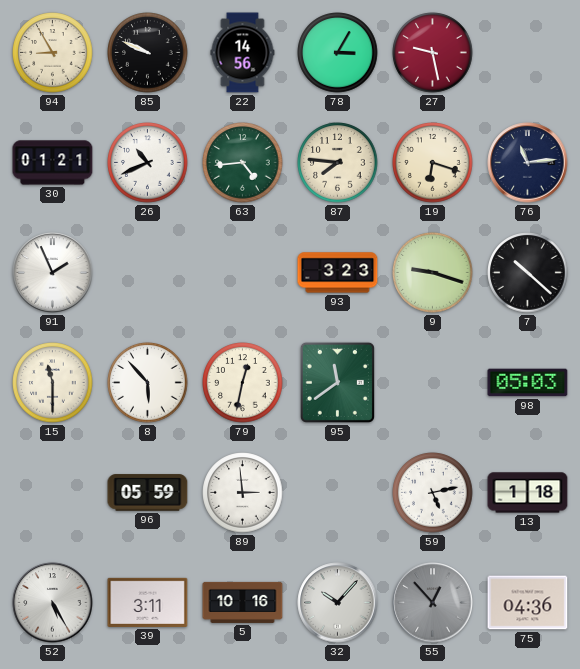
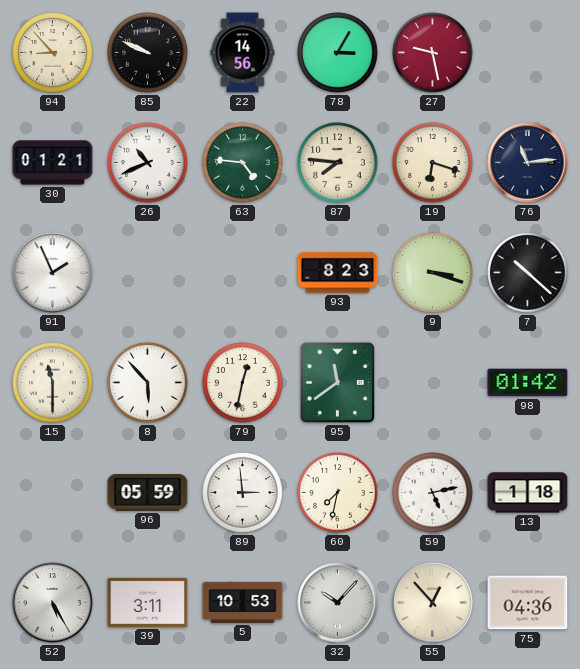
94: 8:55 -> 8:53 (53, 53)
63: 4:44 -> 4:46 (243, 163)
93: 3:23 -> 8:23 (338, 273)
9: 9:18 -> 3:18 (433, 273)
98: 05:03 -> 01:42 (528, 383)
60: none -> 7:32 (338, 493)
5: 10:16 -> 10:53 (243, 602)
55 dial: grey -> cream (433, 603)
